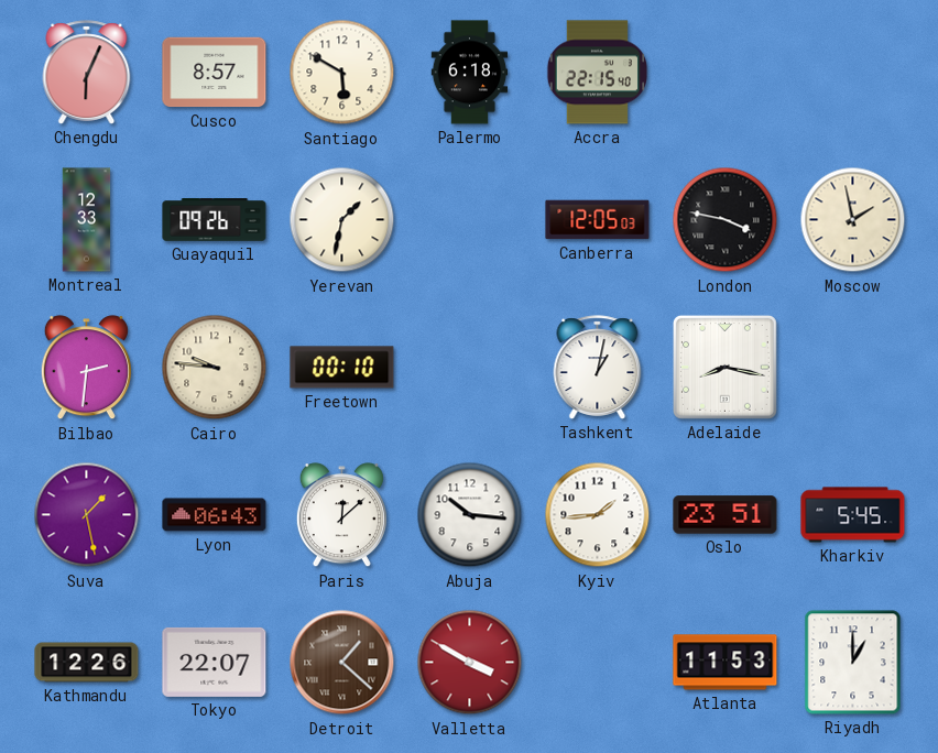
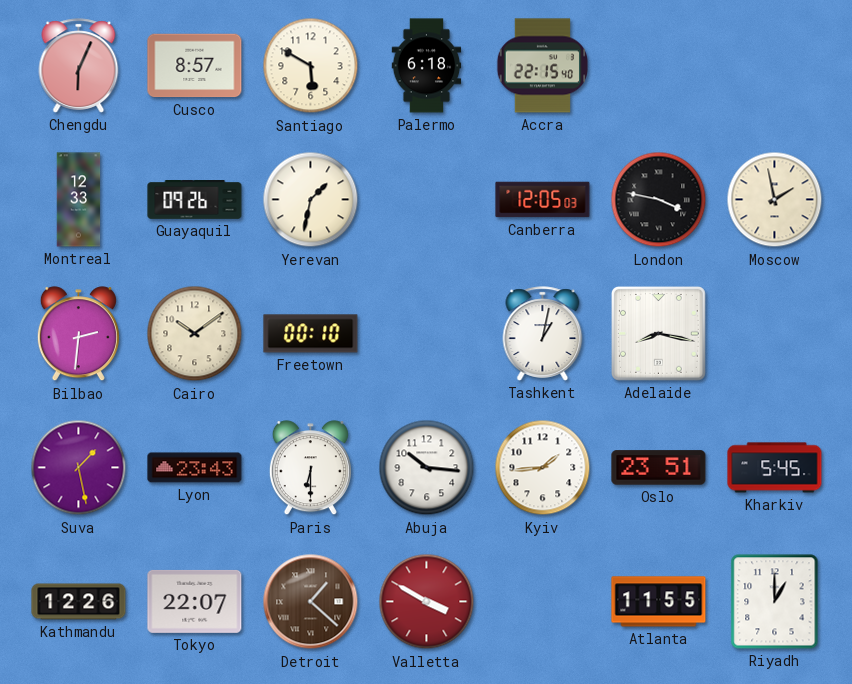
Cairo: 9:46 -> 10:09 (195, 334)
Lyon: 06:43 -> 23:43 (195, 468)
Paris: 12:08 -> 6:30 (310, 468)
Atlanta: 11:53 -> 11:55 (659, 602)
